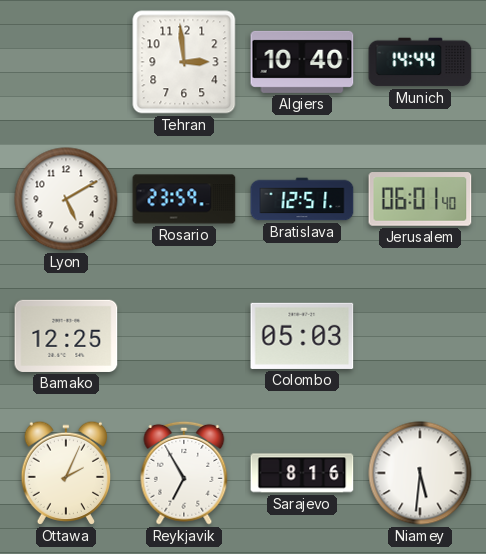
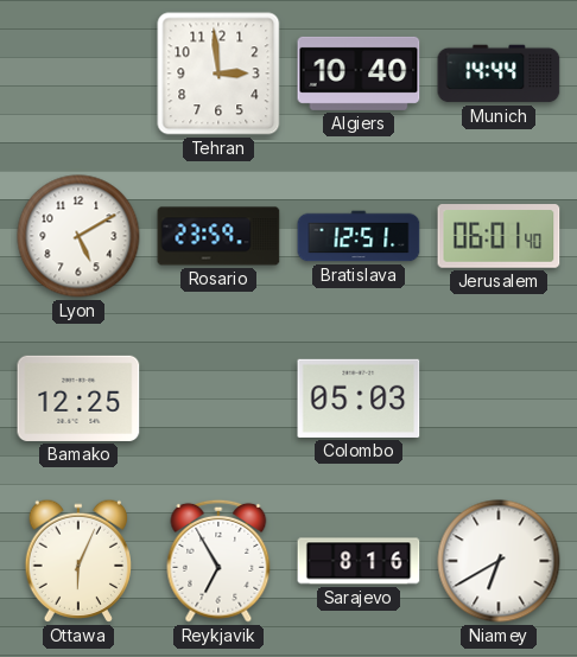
Ottawa: 2:04 -> 6:04 (77, 561)
Niamey: 5:31 -> 6:40 (499, 561)
